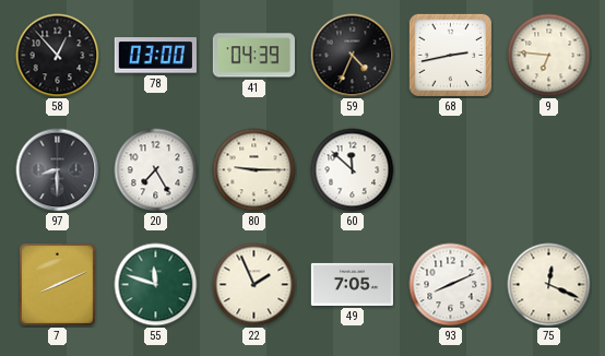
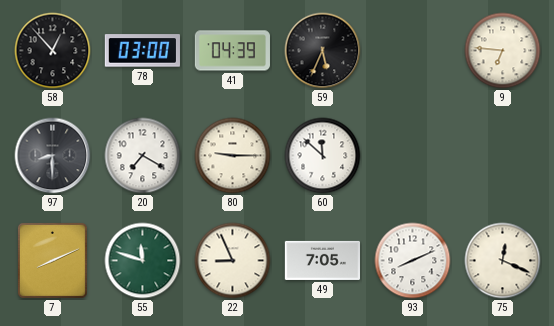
59: 4:34 -> 5:34 (323, 51)
68: 2:43 -> none (450, 55)
20: 7:25 -> 7:20 (143, 156)
22: 1:56 -> 8:56 (233, 261)
